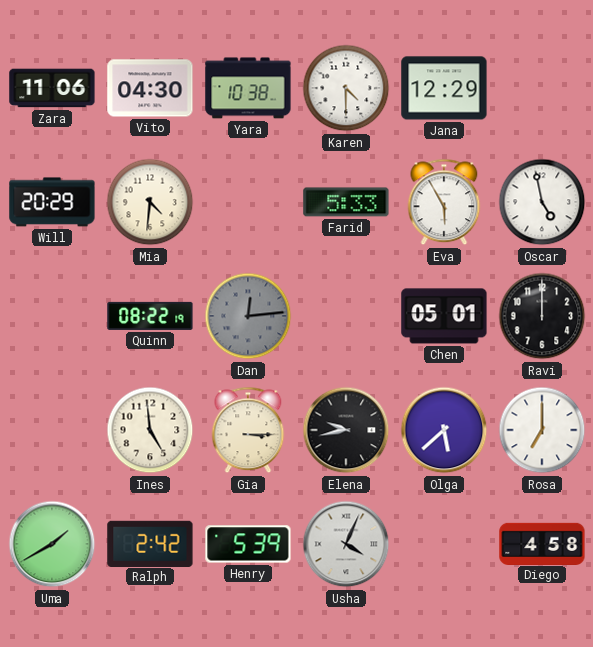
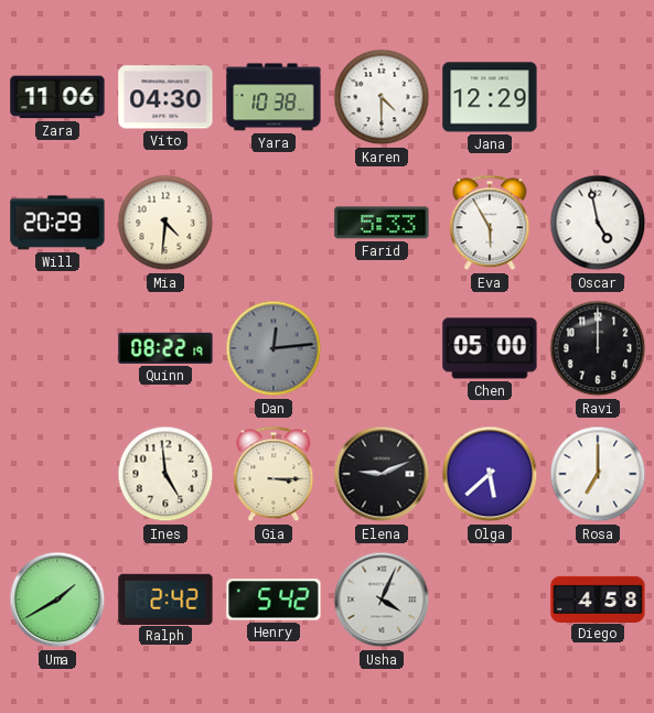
Chen: 05:01 -> 05:00 (490, 348)
Elena: 9:43 -> 9:11 (382, 474)
Henry: 5:39 -> 5:42 (274, 599)
